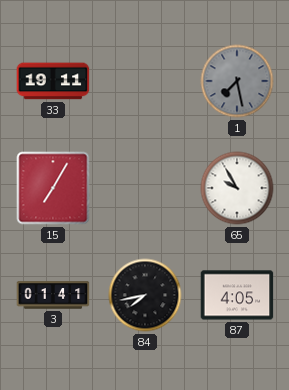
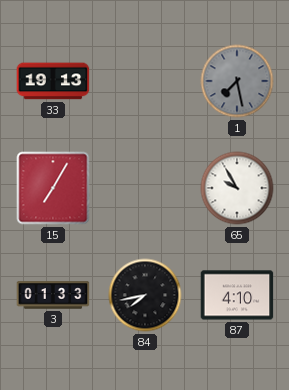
33: 19:11 -> 19:13 (53, 81)
3: 01:41 -> 01:33 (53, 295)
87: 4:05 -> 4:10 (237, 295)
